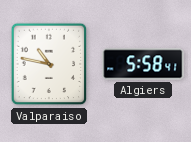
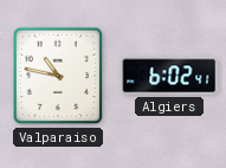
Algiers: 5:58 -> 6:02 (169, 76)
